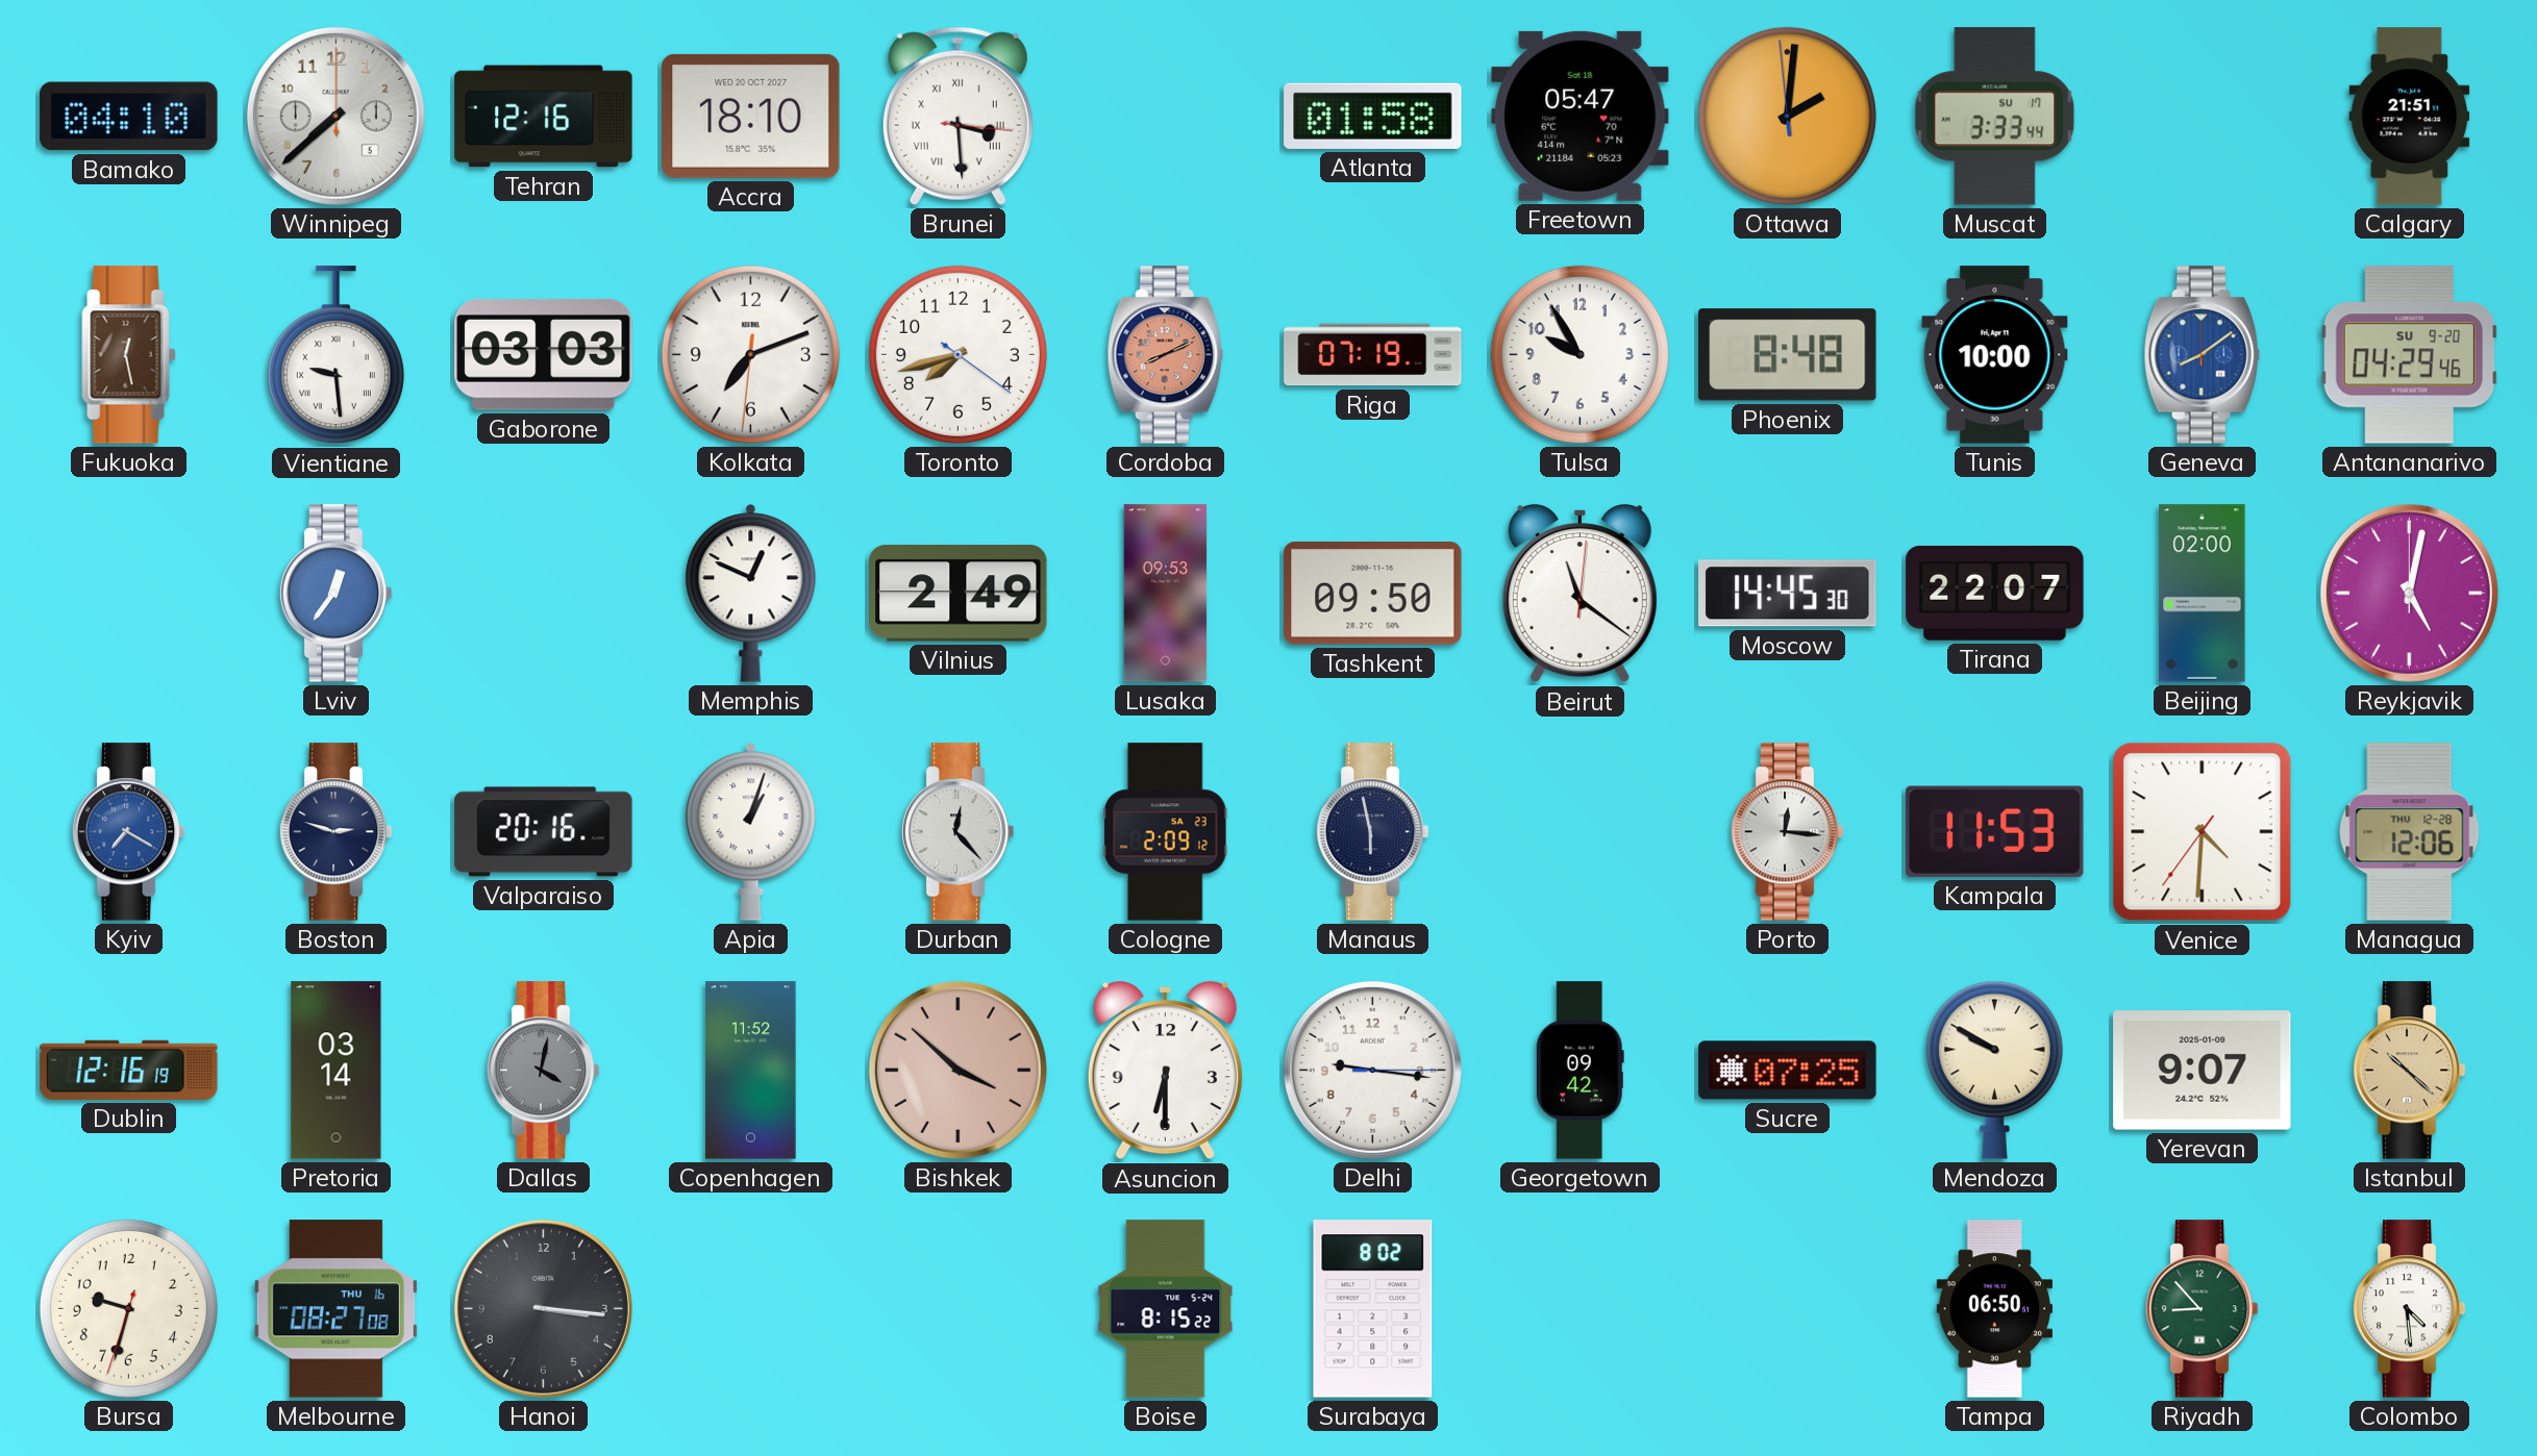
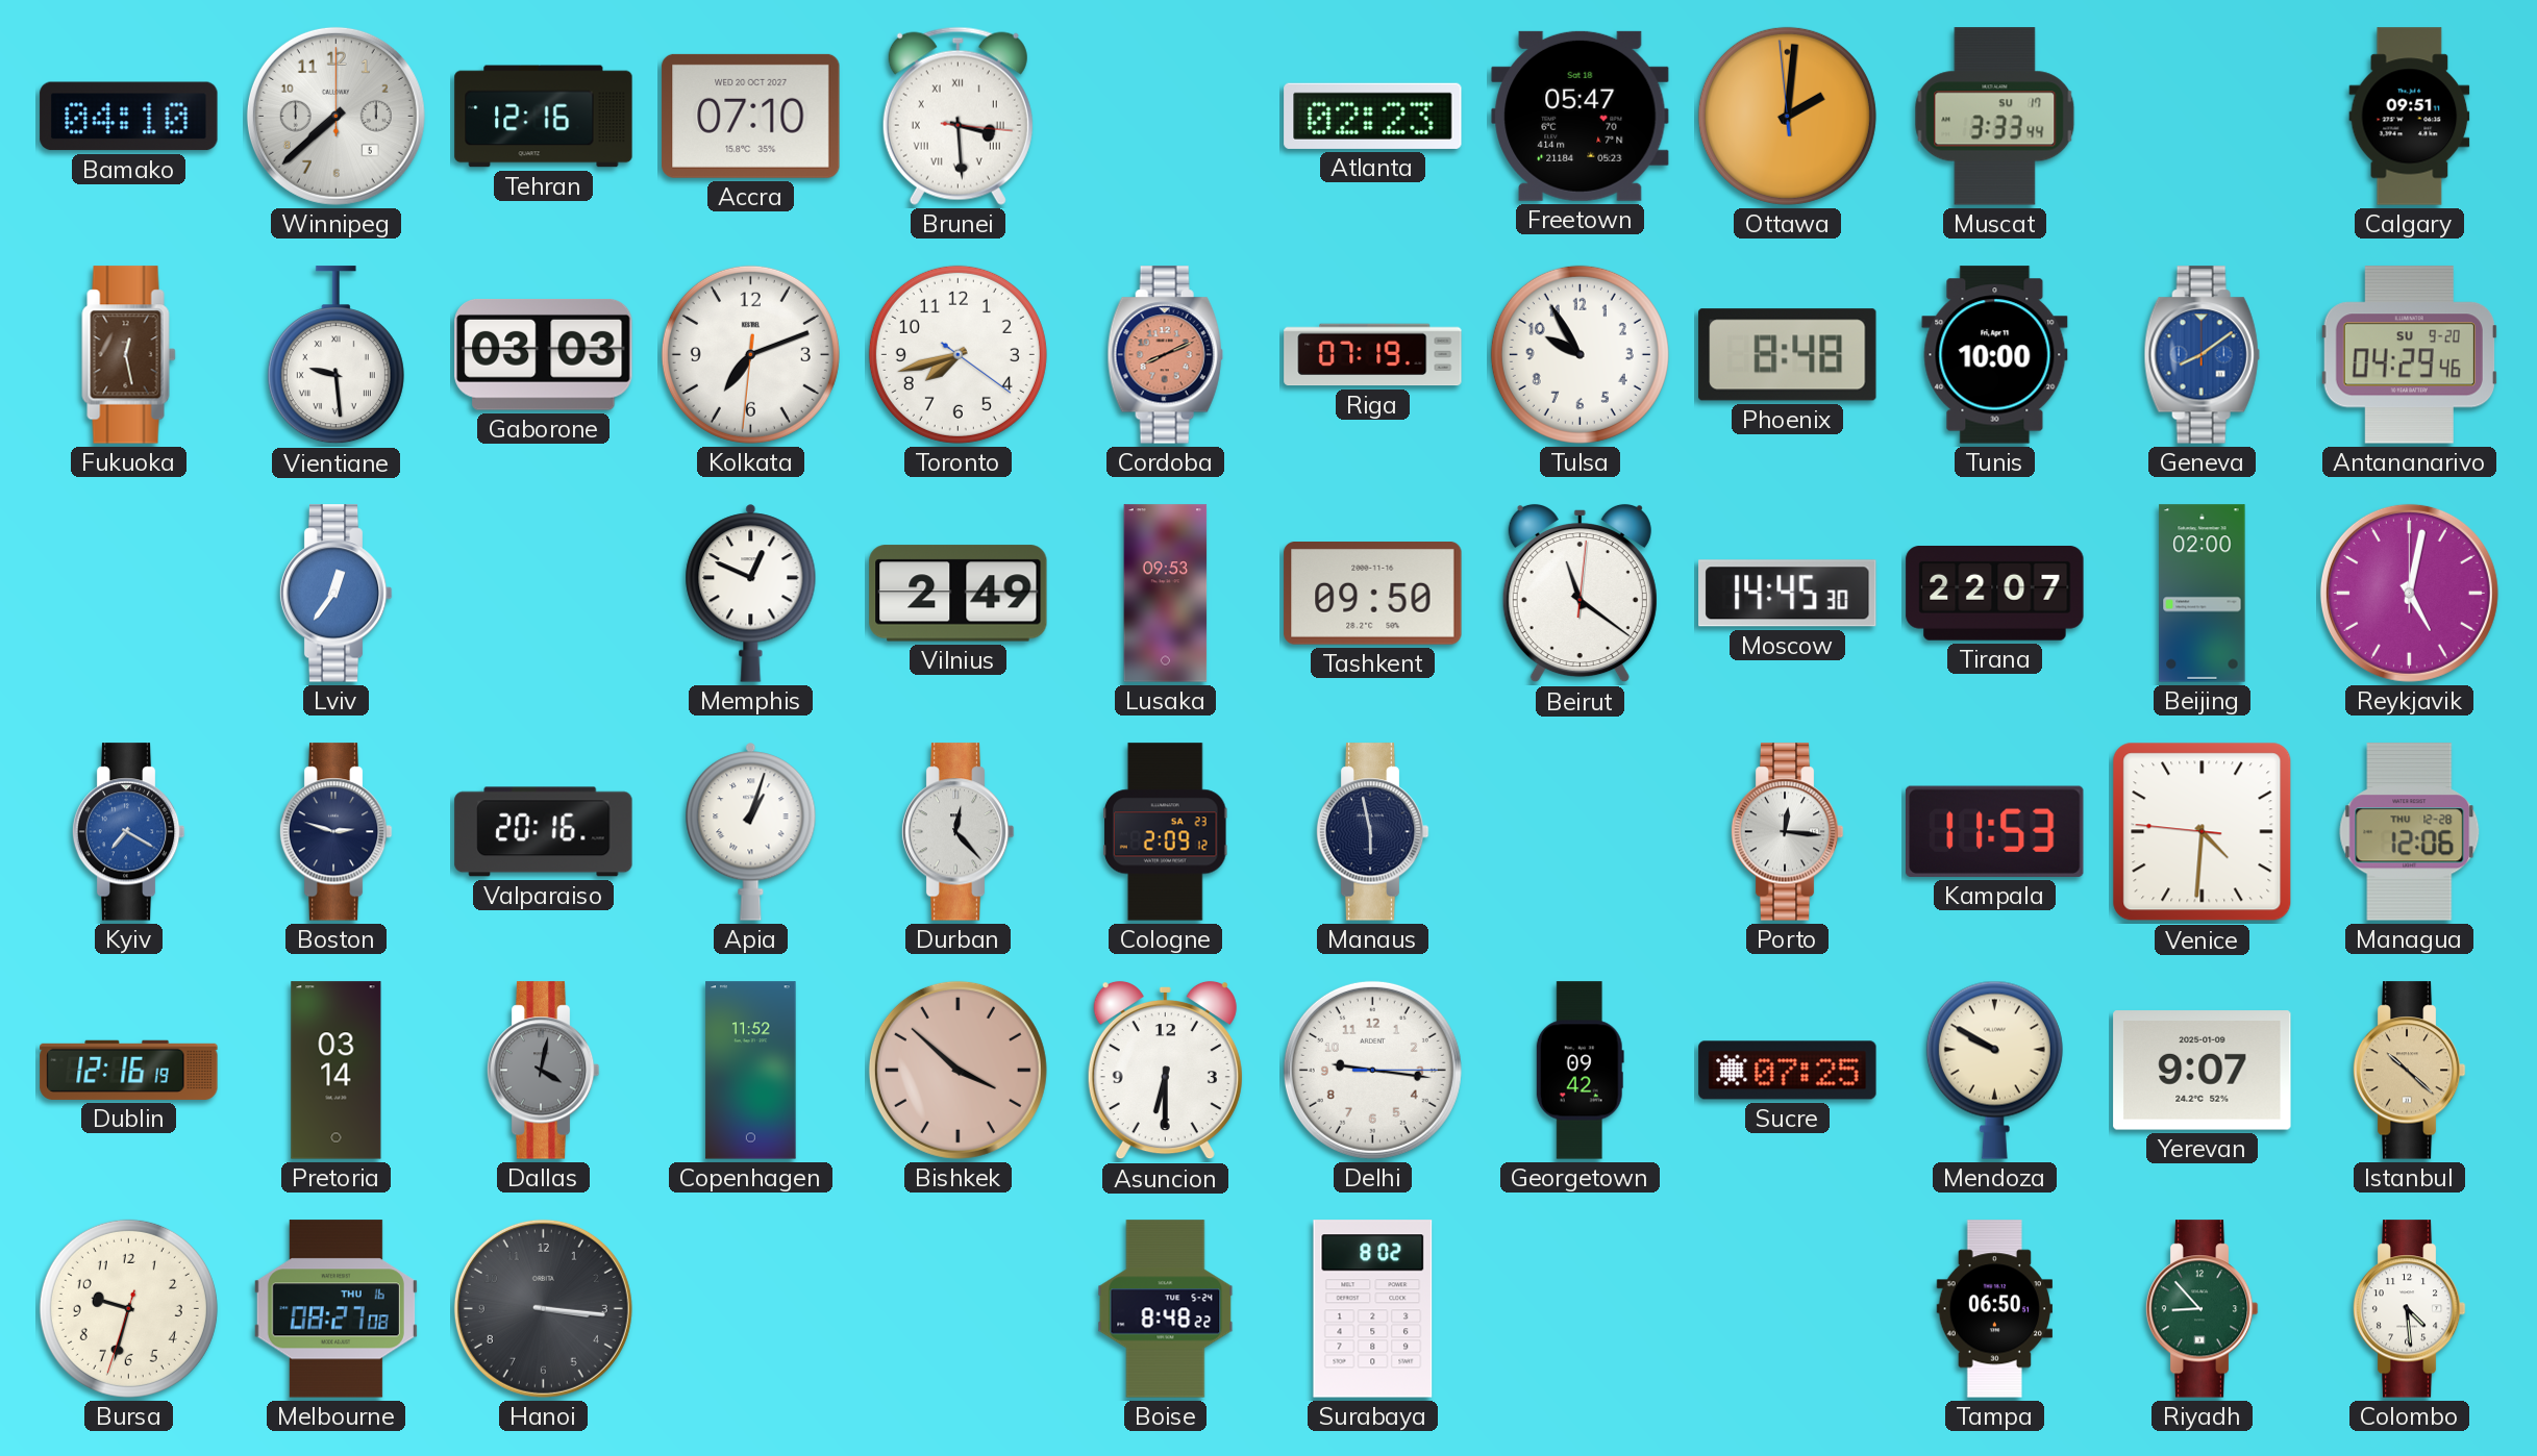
Accra: 18:10 -> 07:10 (751, 116)
Atlanta: 01:58 -> 02:23 (1373, 116)
Calgary: 21:51 -> 09:51 (2410, 117)
Venice: 4:30:36 -> 4:30:46 (2203, 832)
Boise: 8:15 -> 8:48 (1166, 1309)
